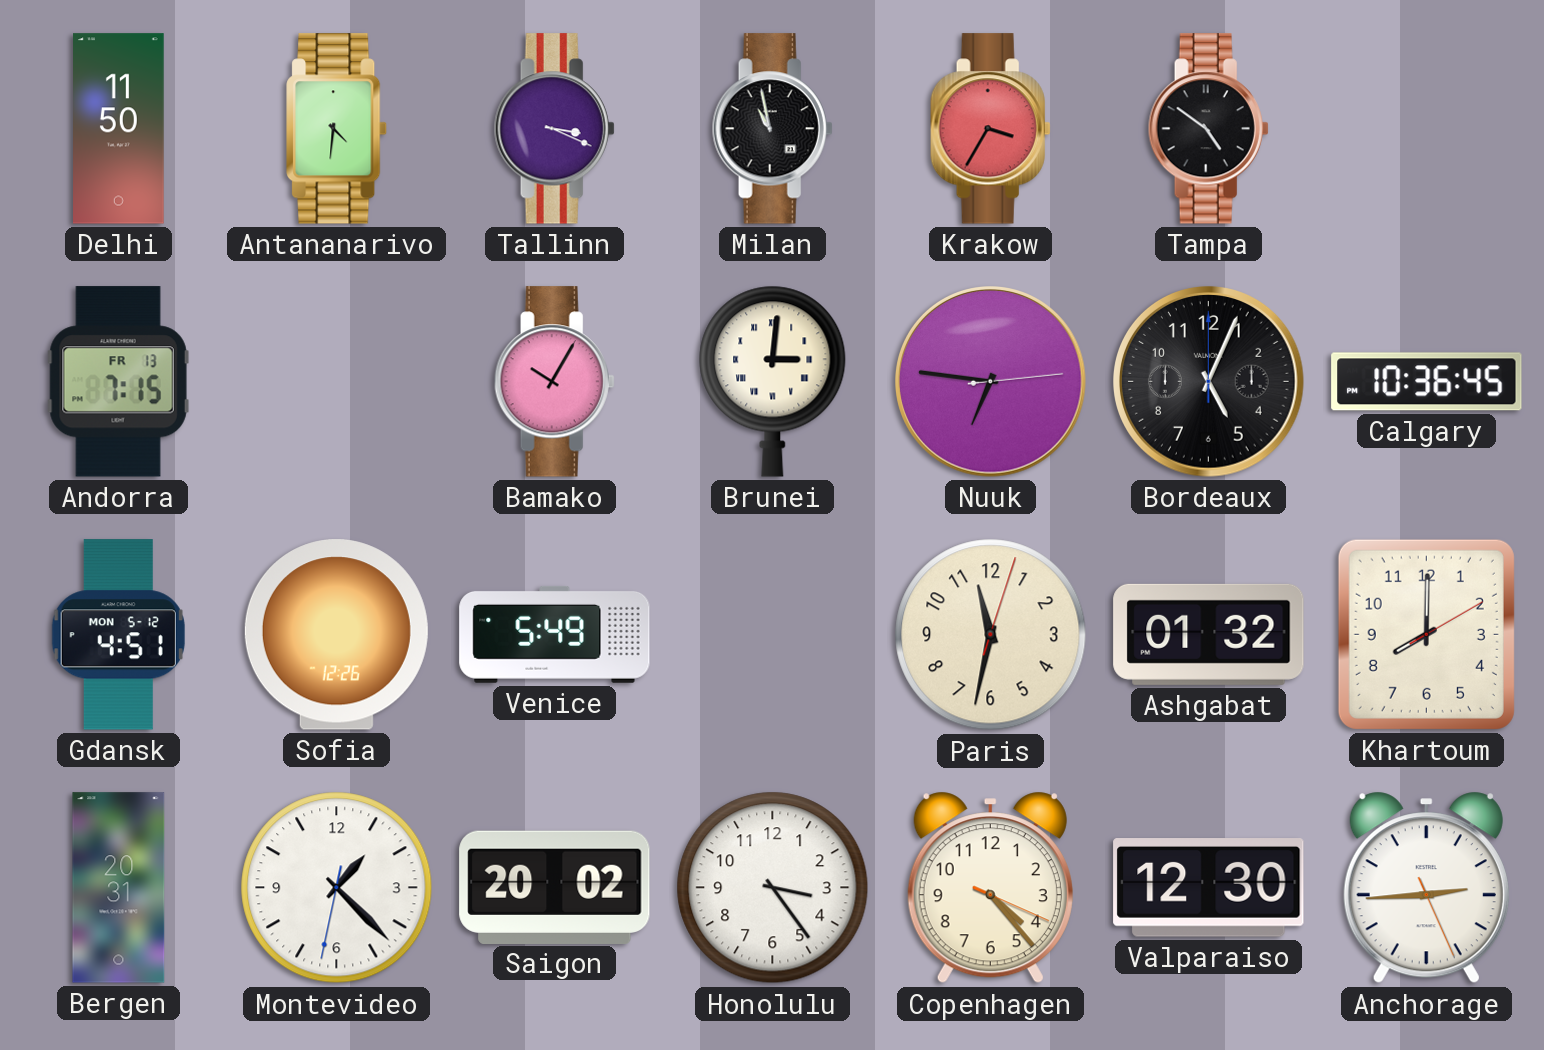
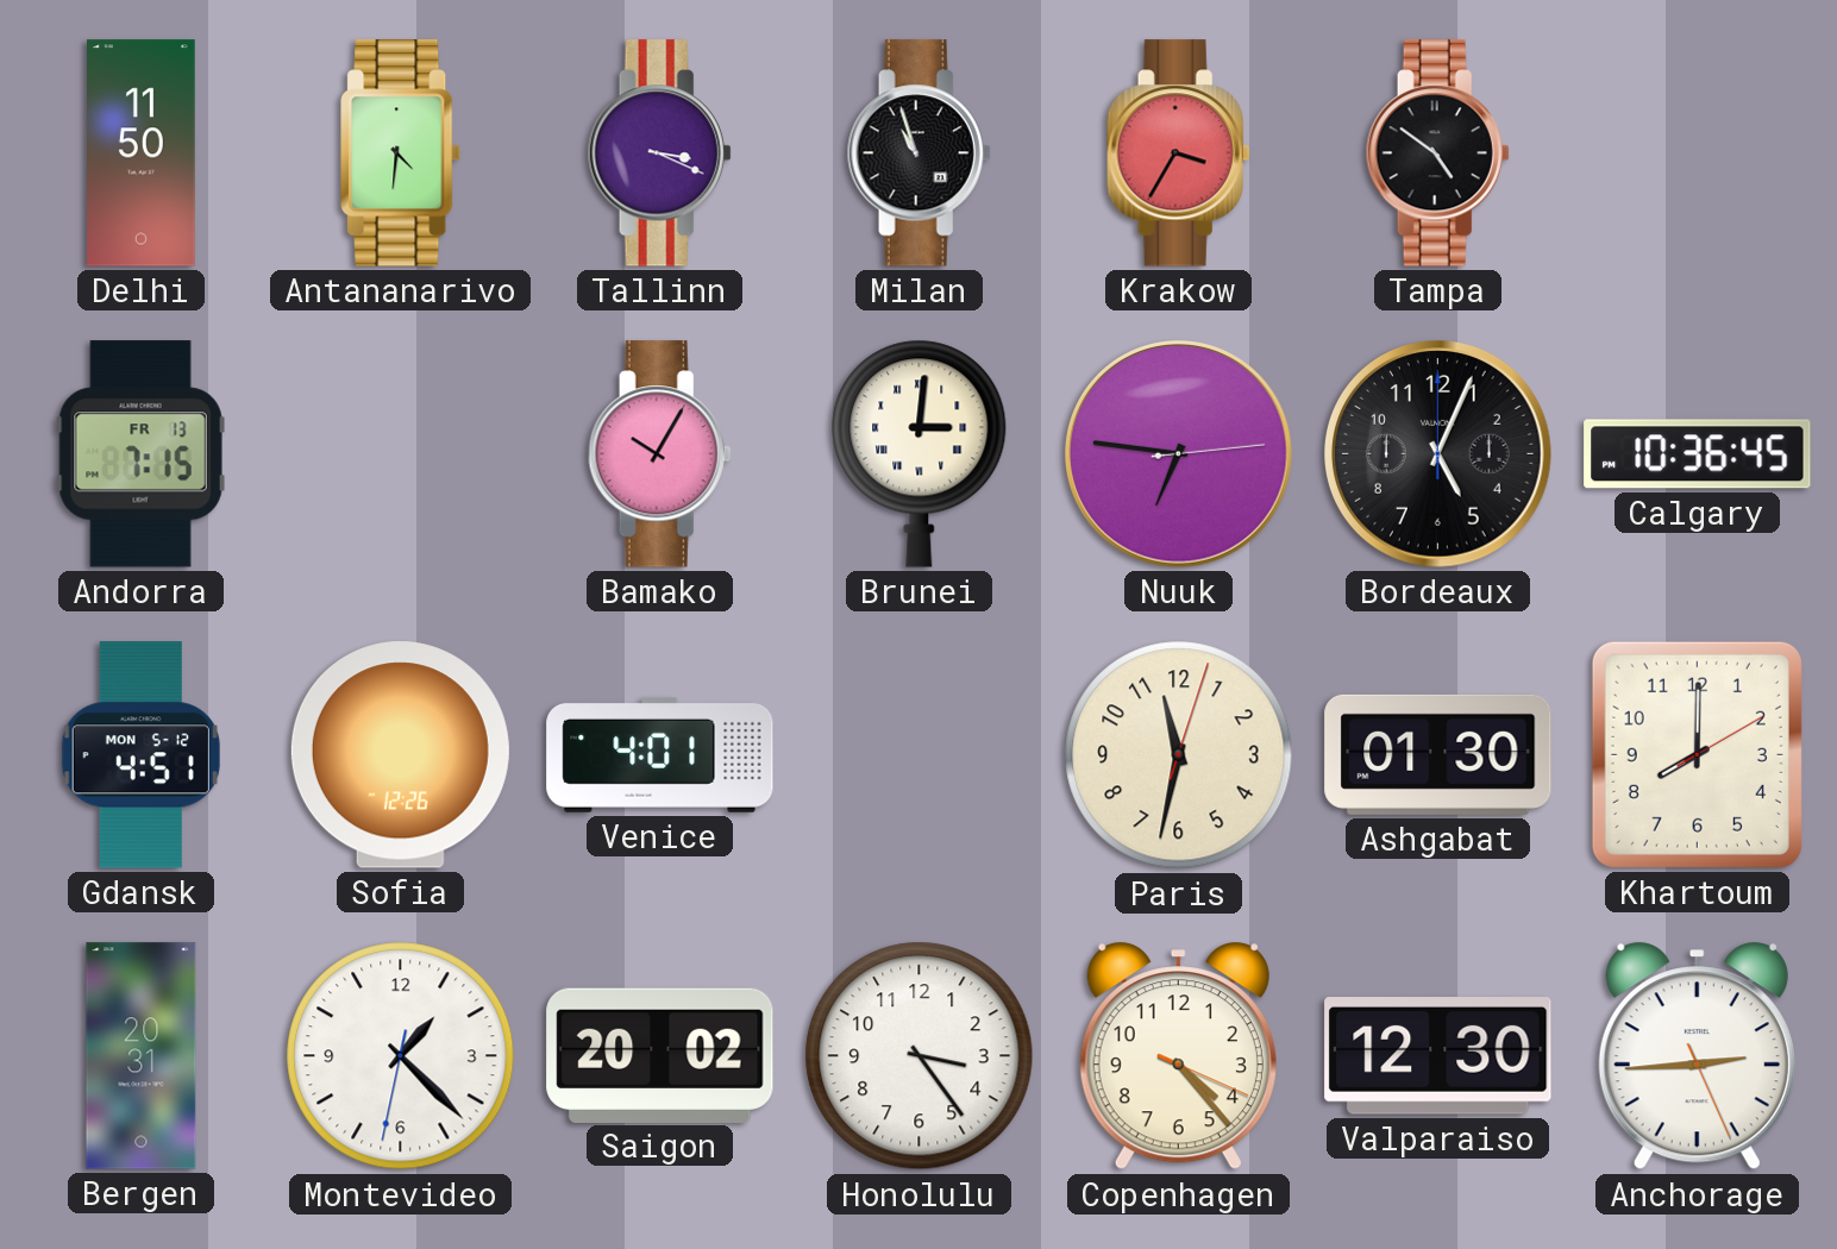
Milan: 10:58 -> 10:57 (918, 153)
Venice: 5:49 -> 4:01 (660, 754)
Ashgabat: 01:32 -> 01:30 (1438, 754)
